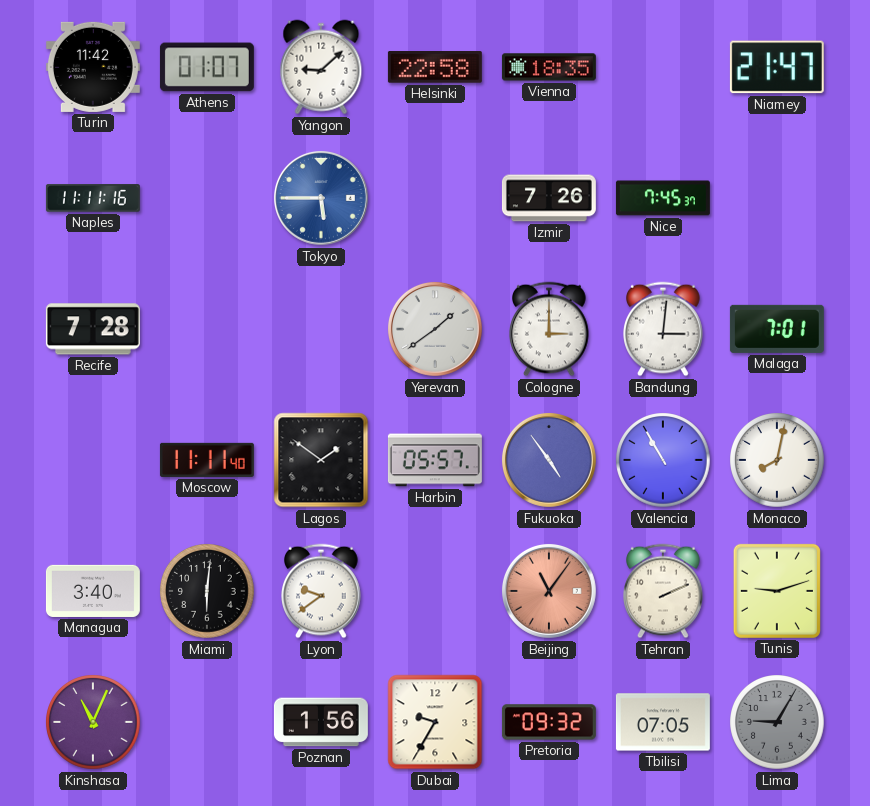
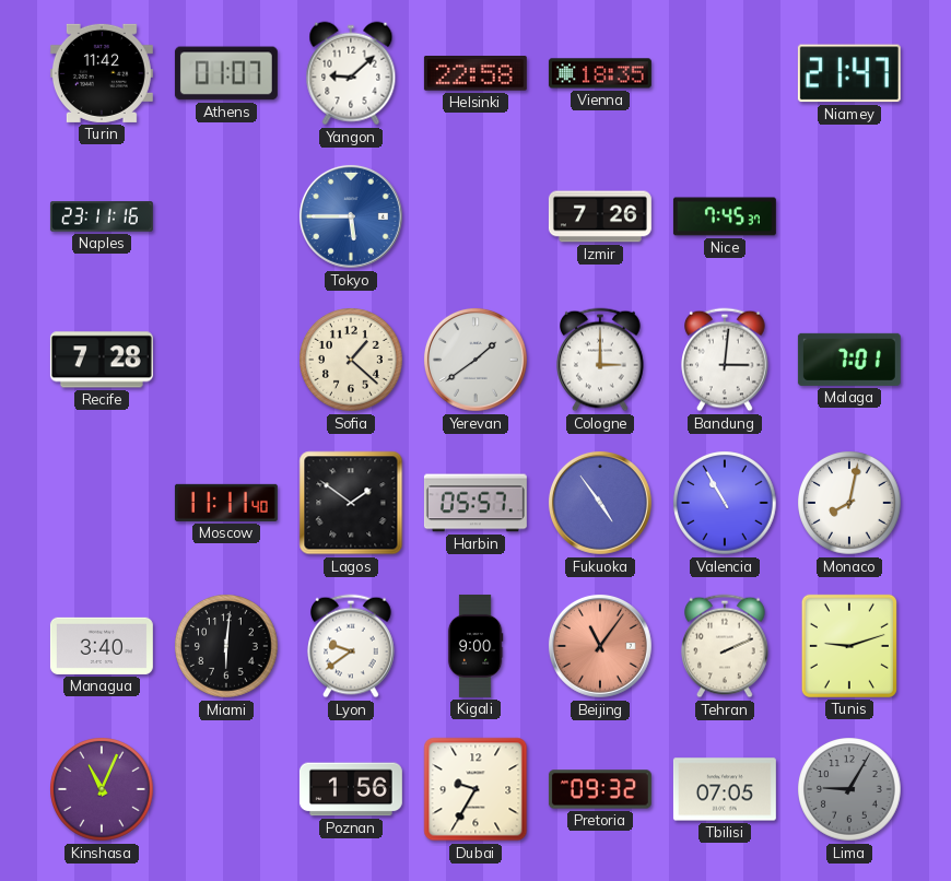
Naples: 11:11 -> 23:11 (102, 216)
Sofia: none -> 1:22 (351, 360)
Kigali: none -> 9:00 (476, 646)
